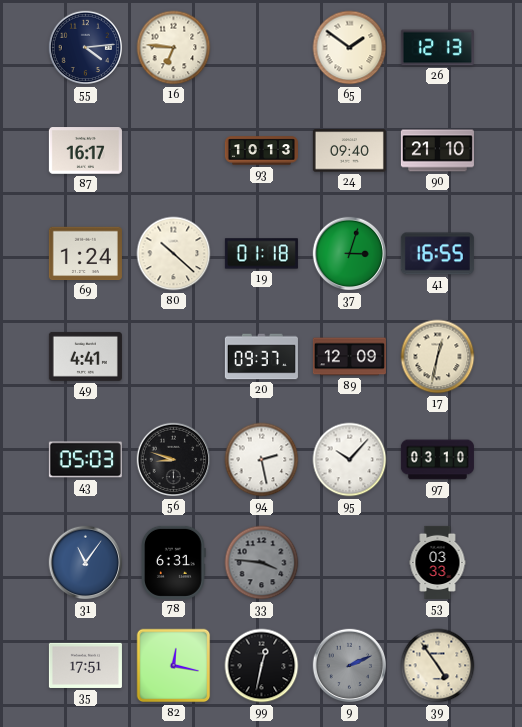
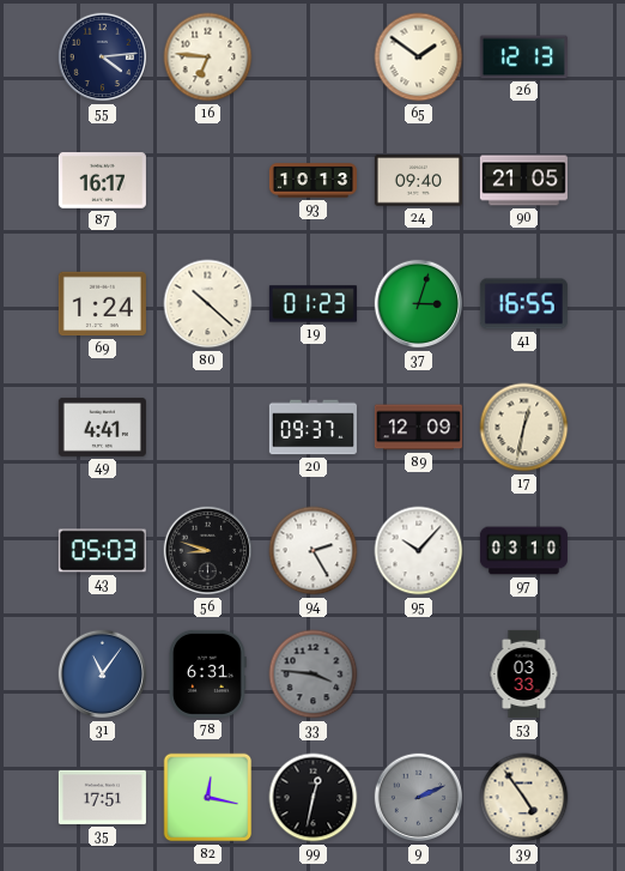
90: 21:10 -> 21:05 (523, 181)
19: 01:18 -> 01:23 (313, 304)
94: 2:28 -> 2:25 (314, 551)
